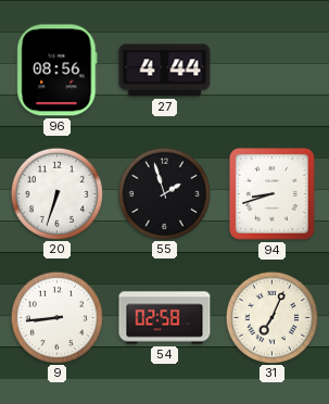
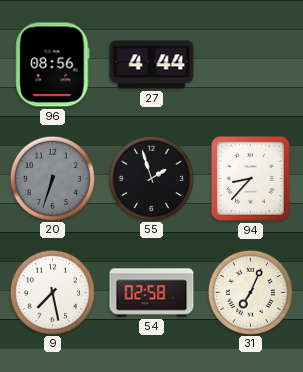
20 dial: white -> grey (52, 178)
94: 8:42 -> 8:37 (250, 178)
9: 8:44 -> 7:28 (52, 292)
